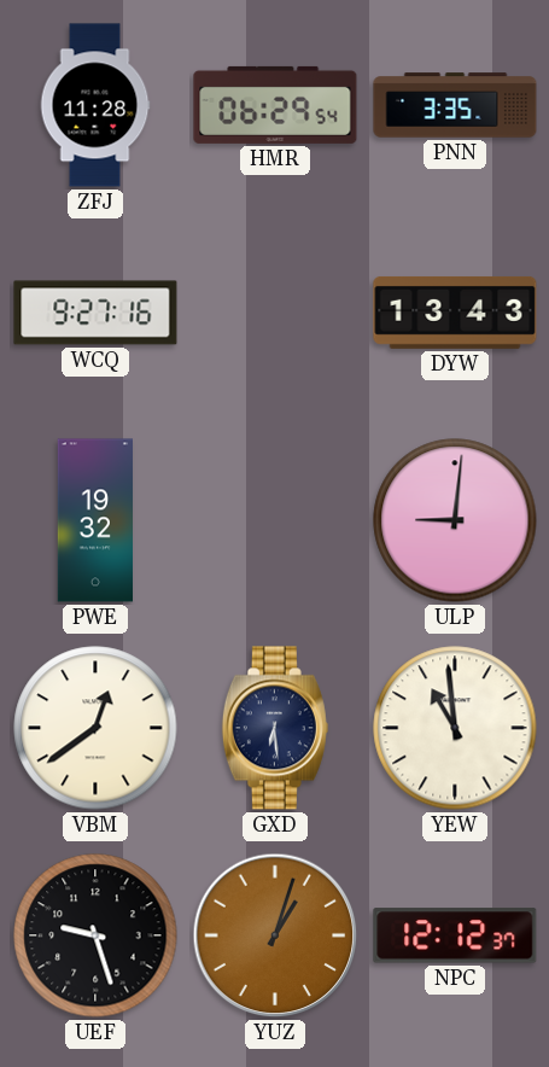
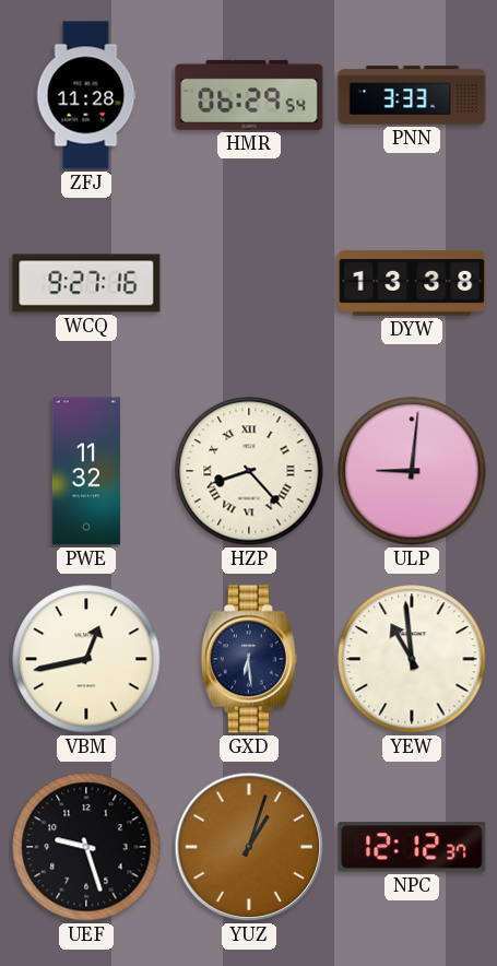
PNN: 3:35 -> 3:33 (412, 95)
DYW: 13:43 -> 13:38 (412, 283)
PWE: 19:32 -> 11:32 (85, 471)
HZP: none -> 8:23 (249, 471)
VBM: 12:39 -> 12:43 (86, 659)
